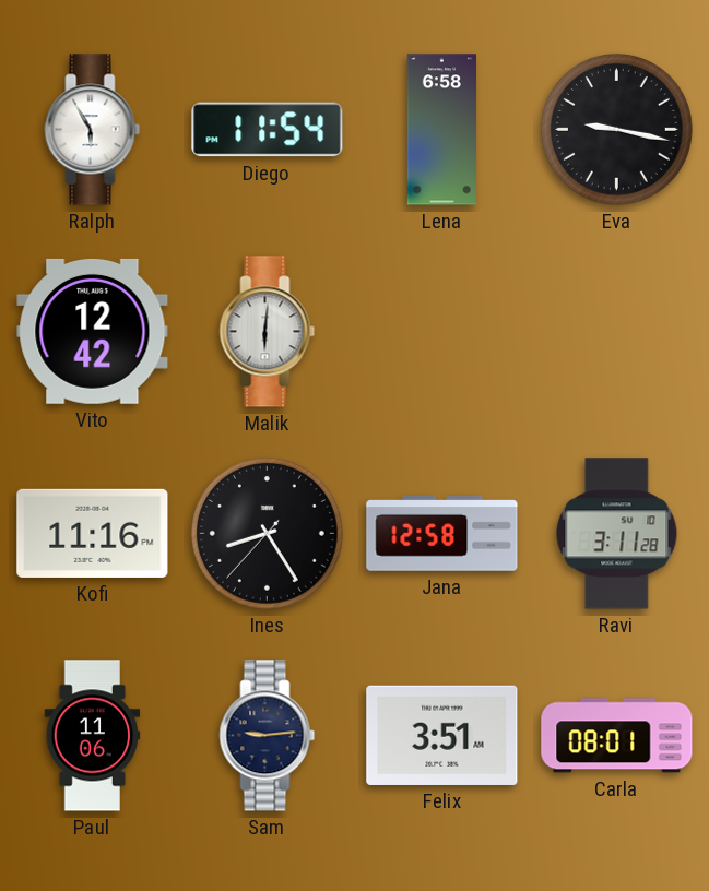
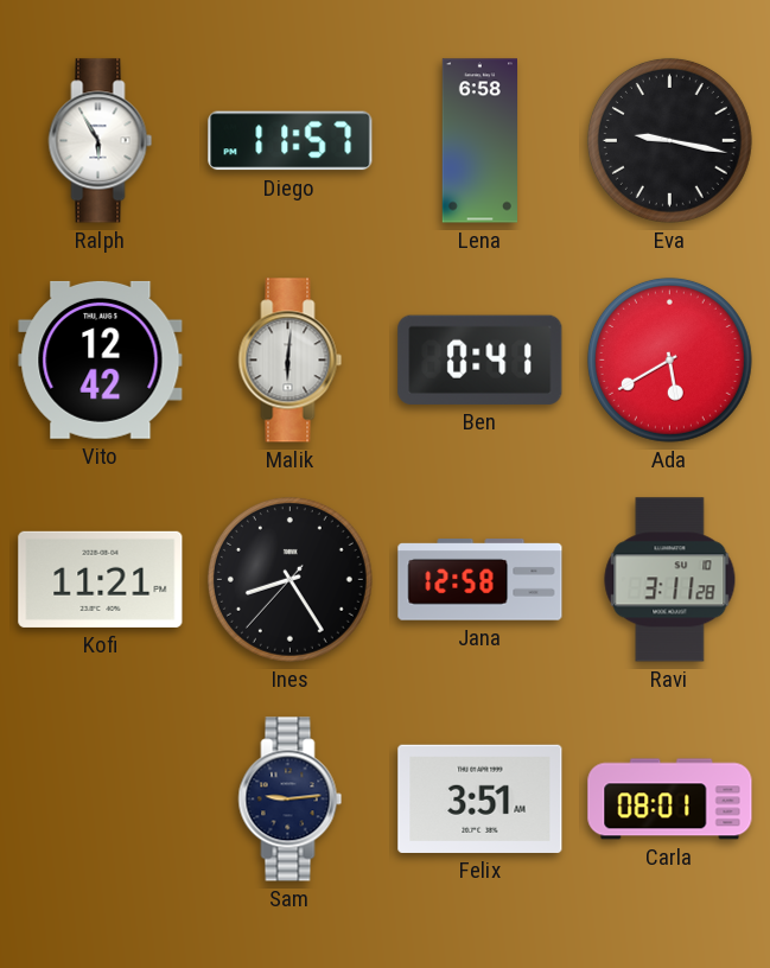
Diego: 11:54 -> 11:57 (291, 141)
Ben: none -> 0:41 (481, 359)
Ada: none -> 5:40 (669, 359)
Kofi: 11:16 -> 11:21 (101, 579)
Paul: 11:06 -> none (93, 736)
